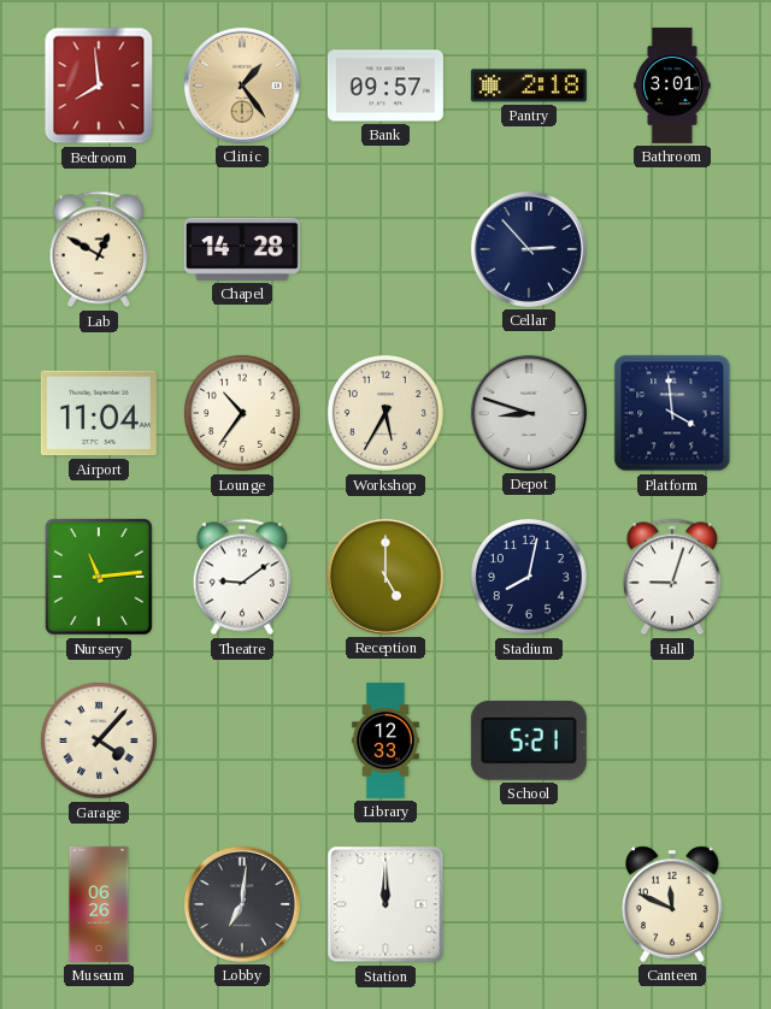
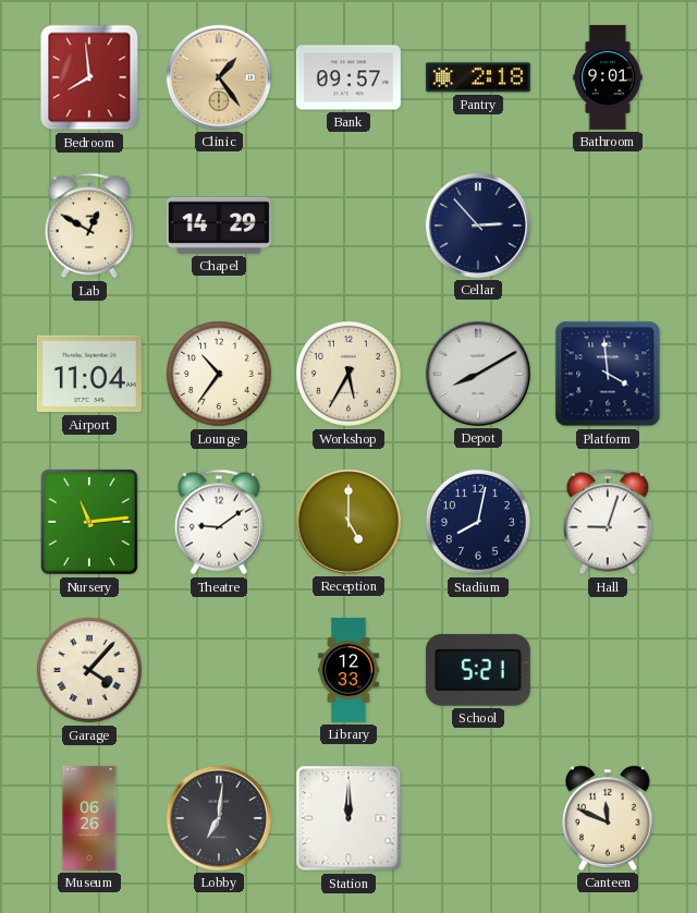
Bathroom: 3:01 -> 9:01 (608, 77)
Chapel: 14:28 -> 14:29 (219, 226)
Depot: 8:48 -> 8:10 (478, 374)
